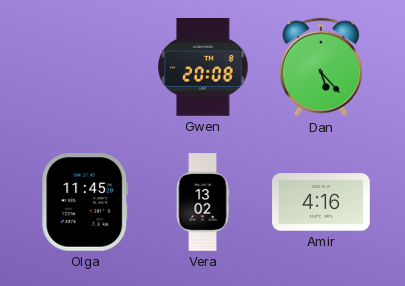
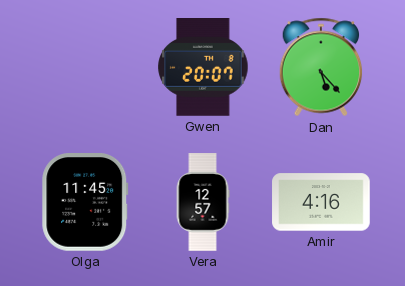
Gwen: 20:08 -> 20:07 (203, 68)
Vera: 13:02 -> 12:57 (203, 202)
